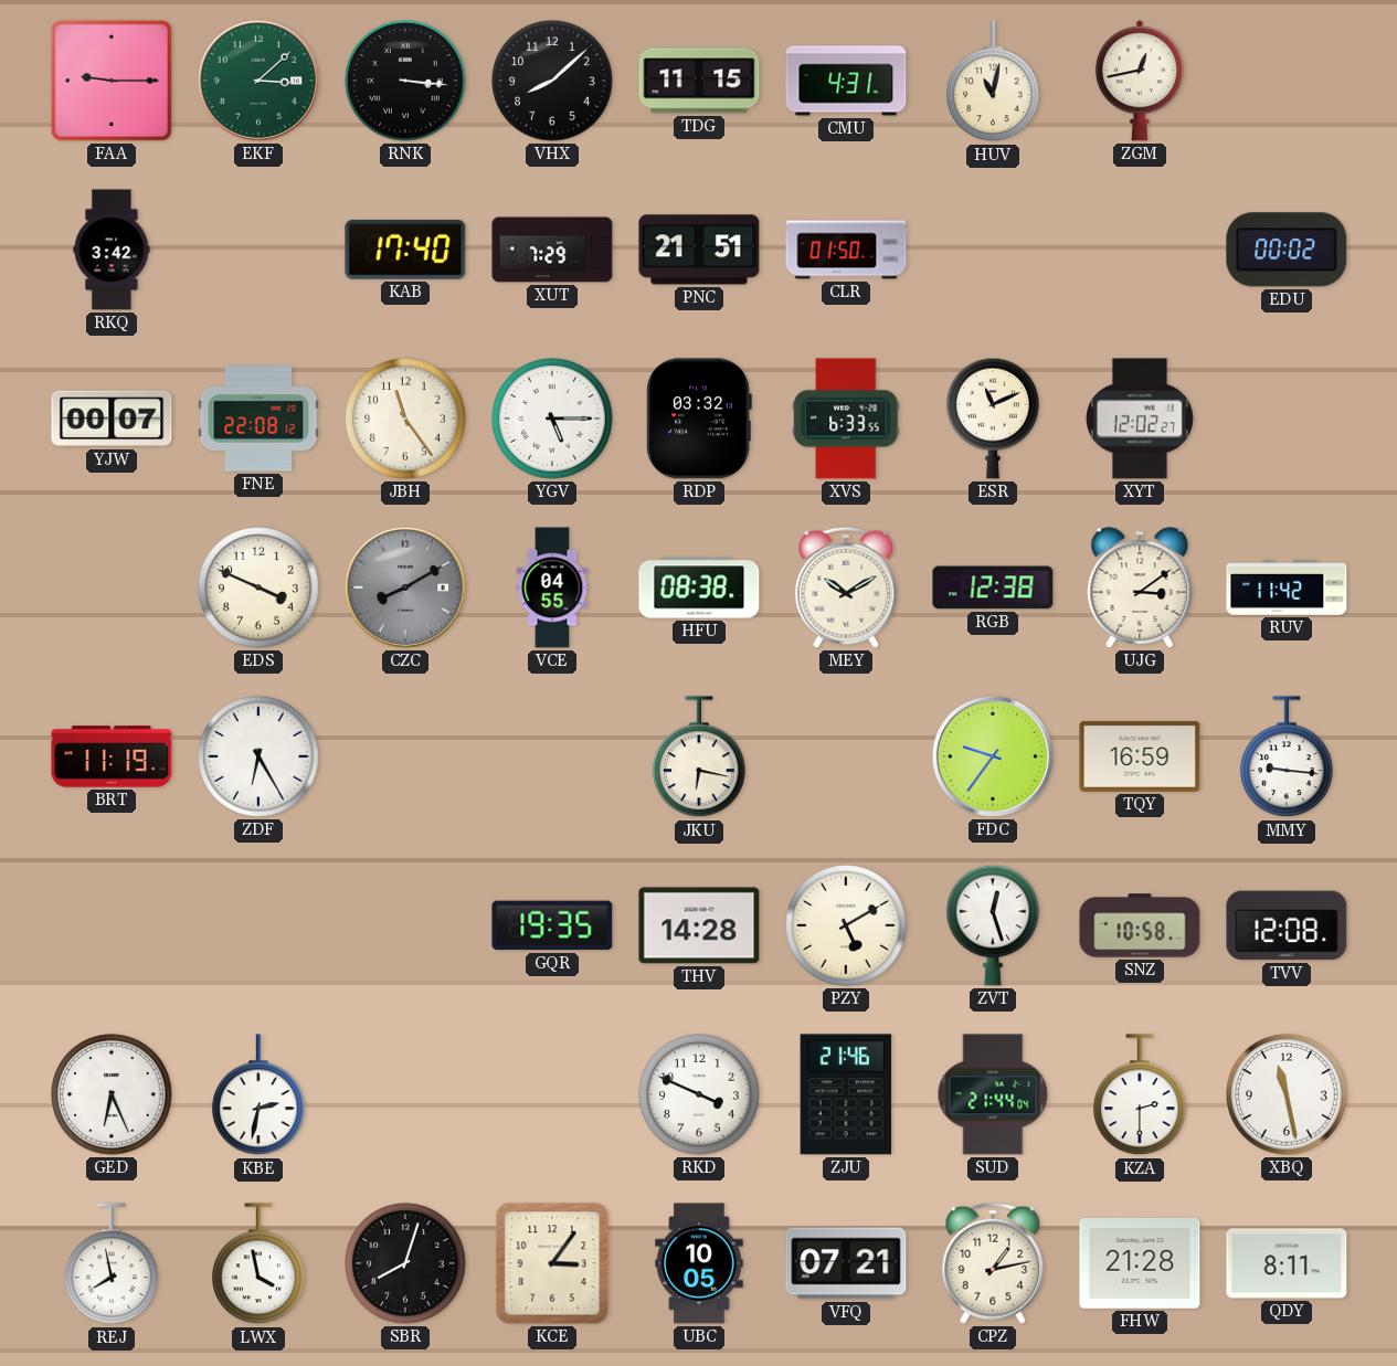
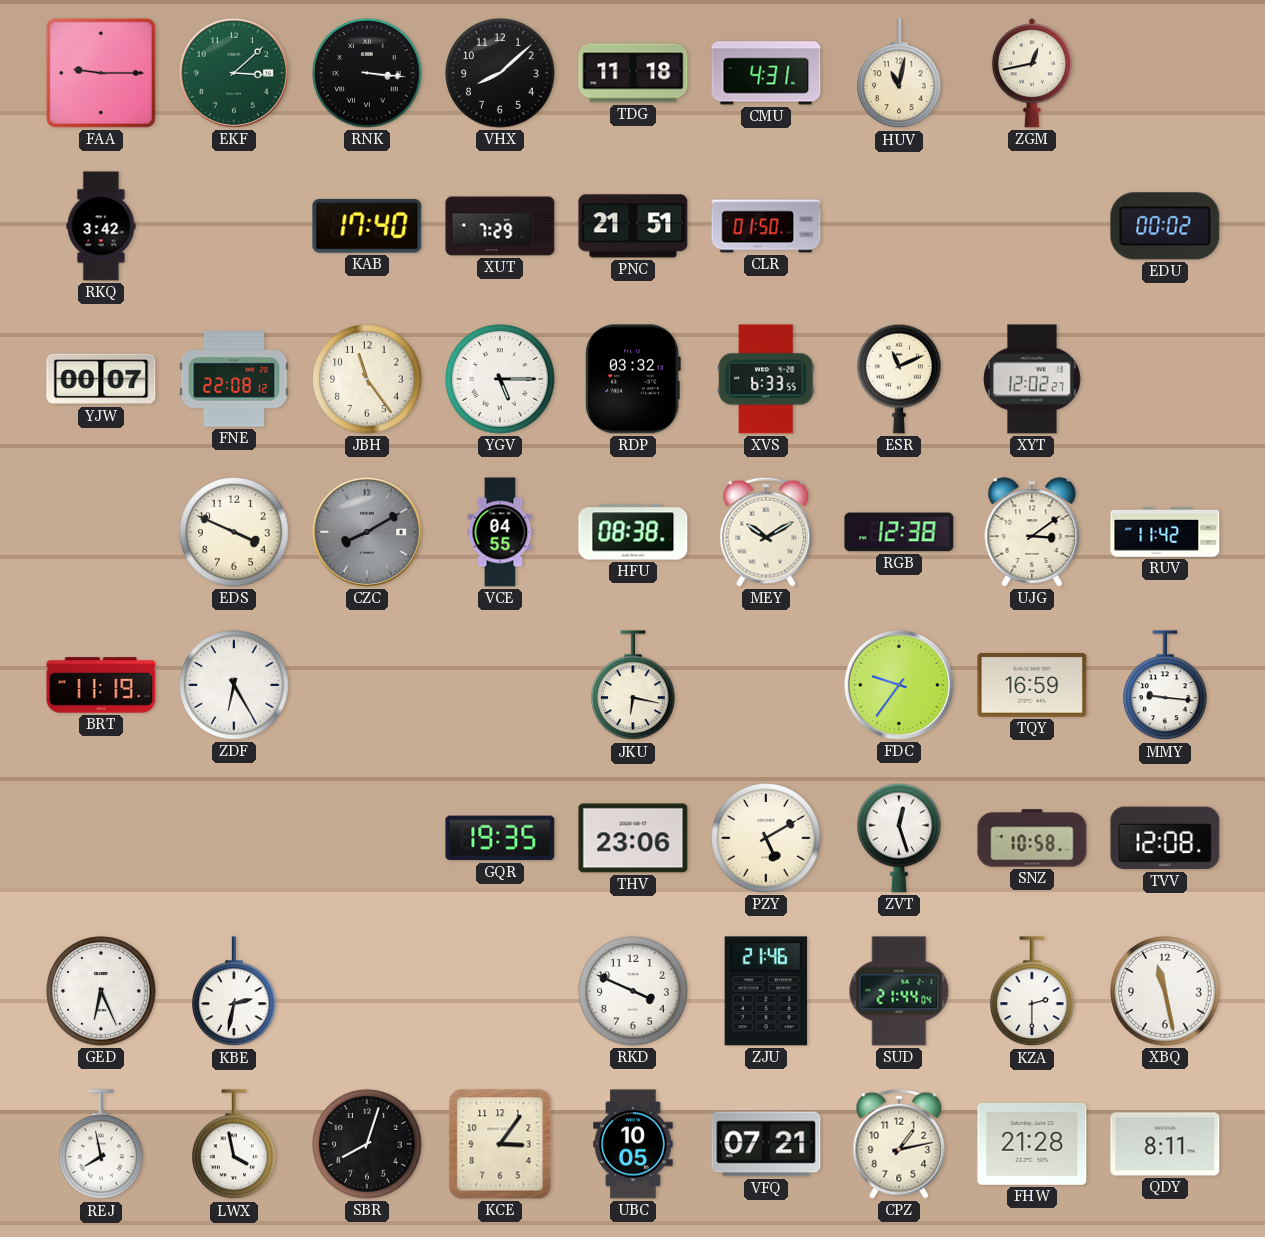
TDG: 11:15 -> 11:18 (633, 73)
THV: 14:28 -> 23:06 (633, 838)
